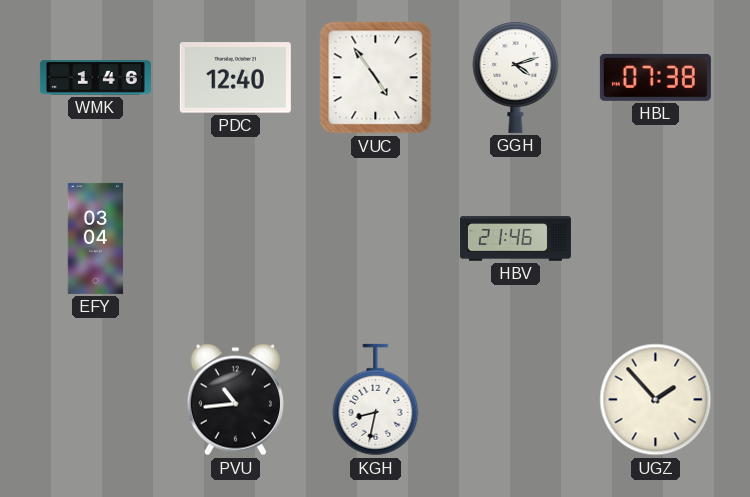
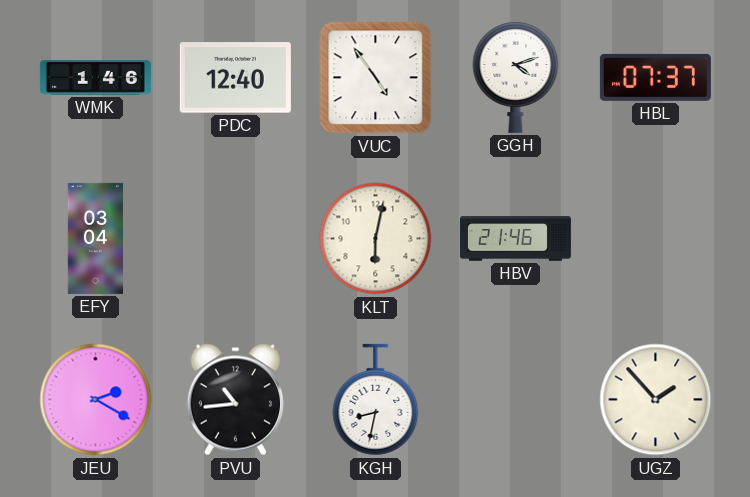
HBL: 07:38 -> 07:37 (655, 77)
KLT: none -> 6:02 (376, 239)
JEU: none -> 2:20 (96, 400)
